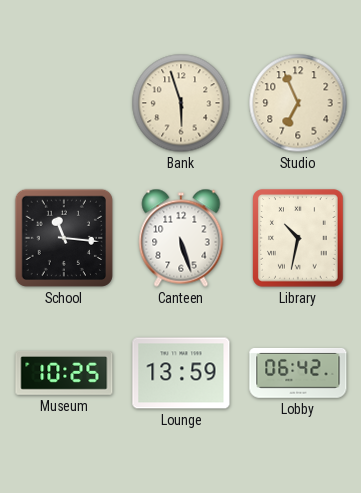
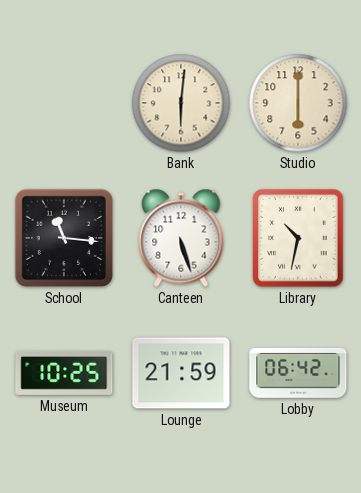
Bank: 5:57 -> 6:01 (181, 103)
Studio: 6:56 -> 6:00 (298, 103)
Lounge: 13:59 -> 21:59 (181, 373)
